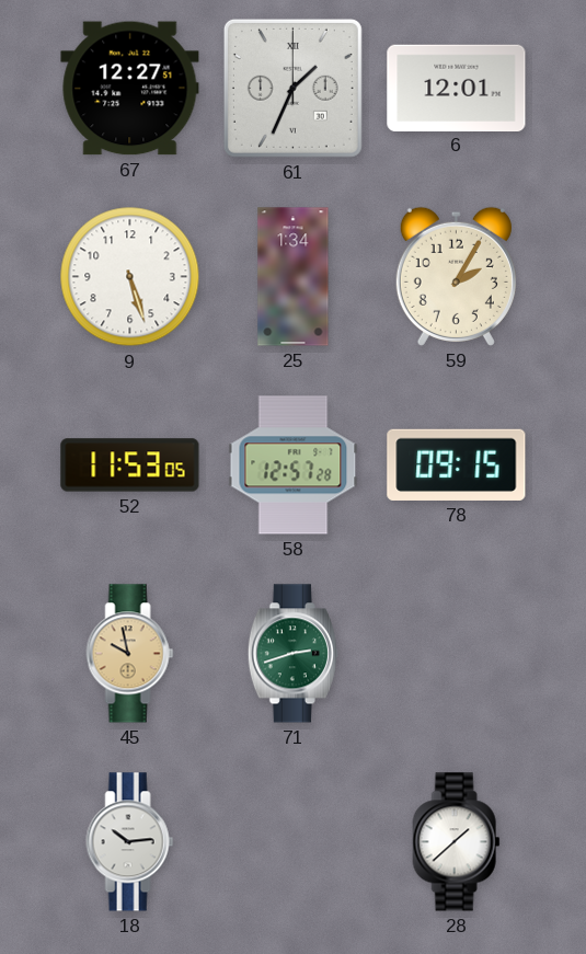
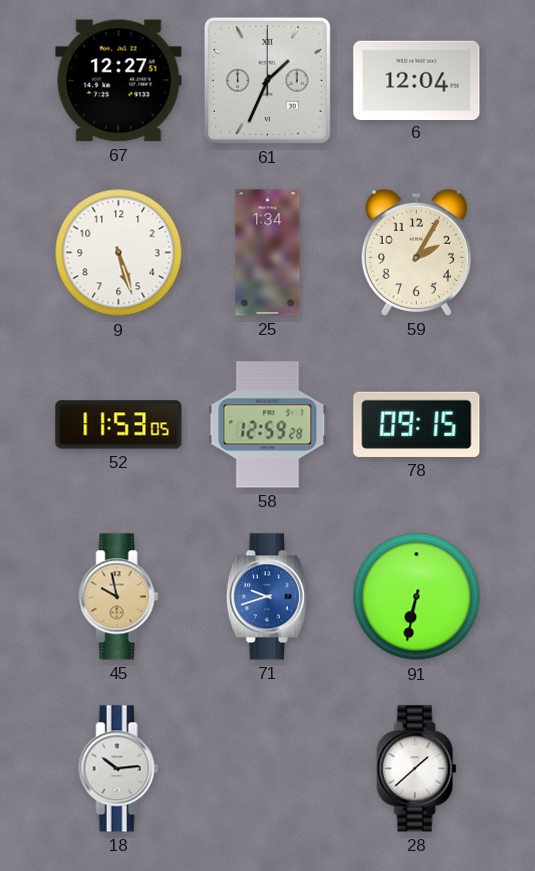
6: 12:01 -> 12:04 (417, 80)
58: 12:57 -> 12:59 (268, 425)
71: 2:42 -> 9:42 (267, 597)
71 dial: green -> blue (267, 597)
91: none -> 6:32 (417, 597)
